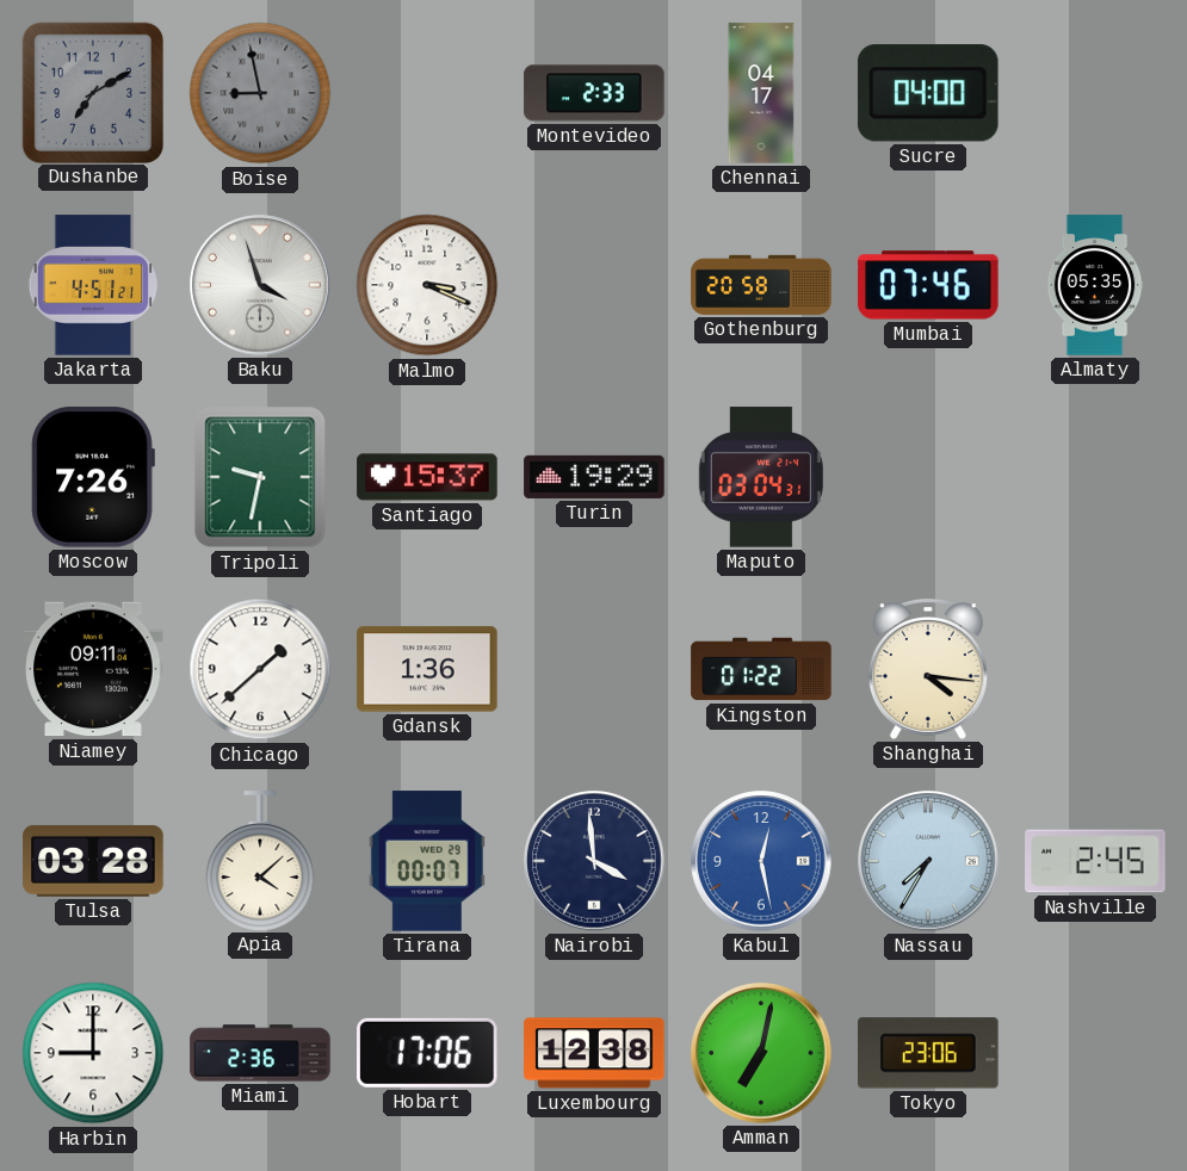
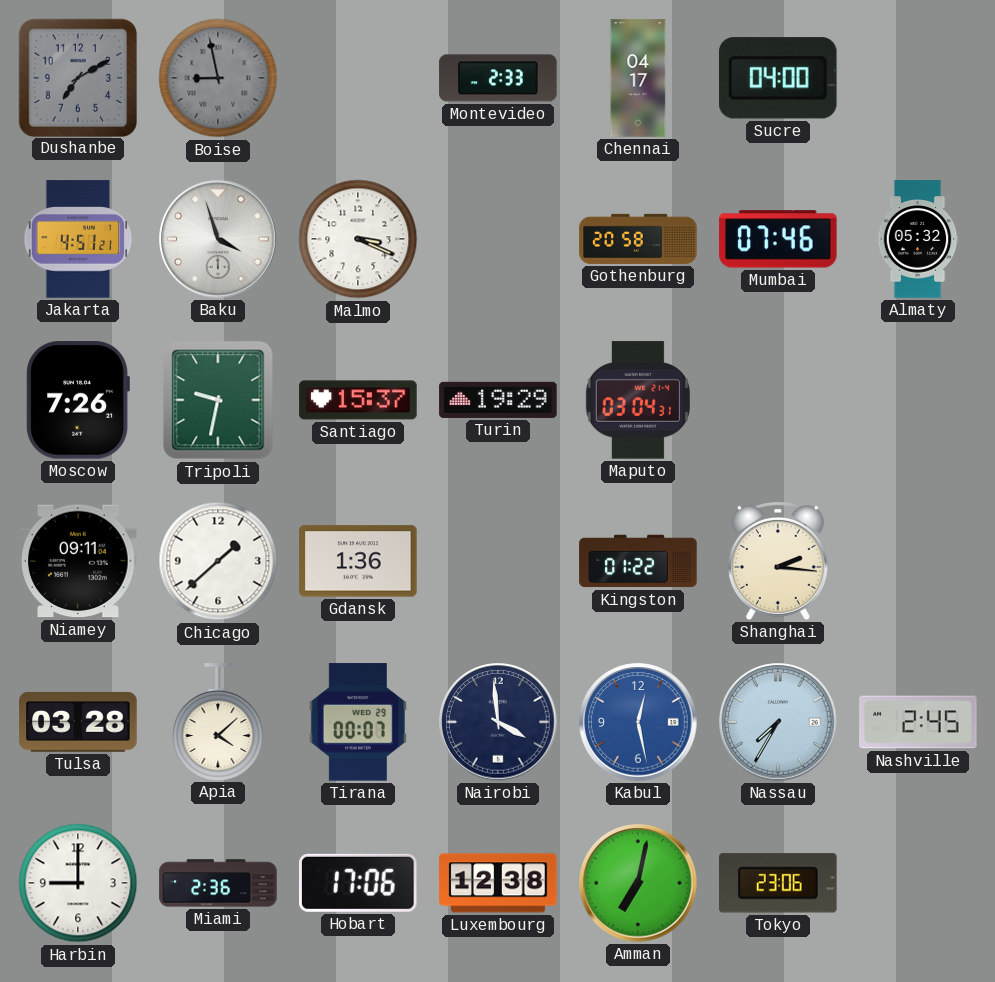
Almaty: 05:35 -> 05:32 (918, 239)
Shanghai: 4:16 -> 2:16 (778, 562)
